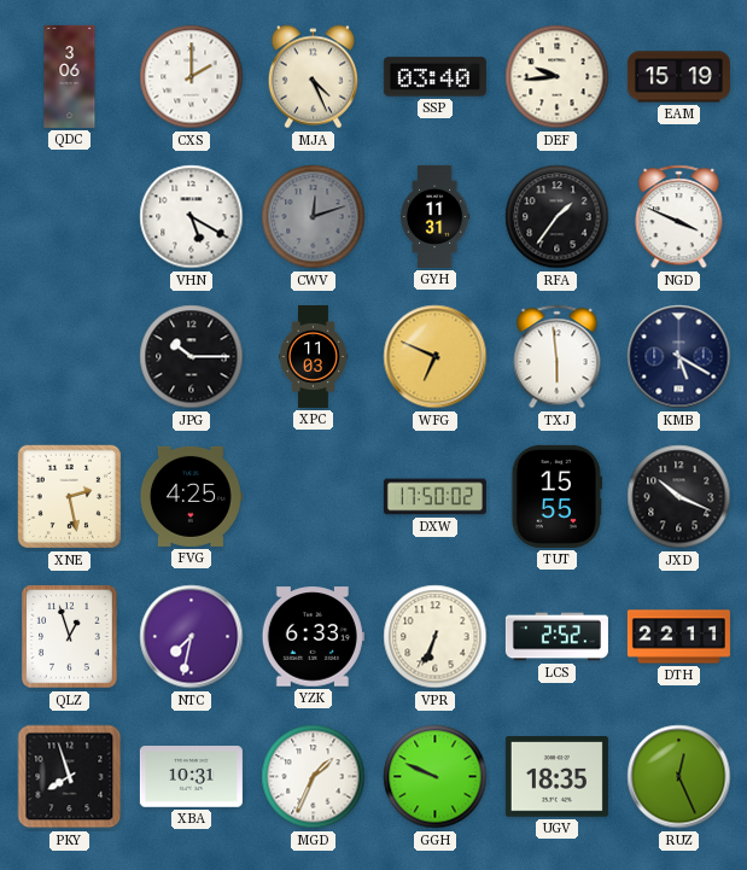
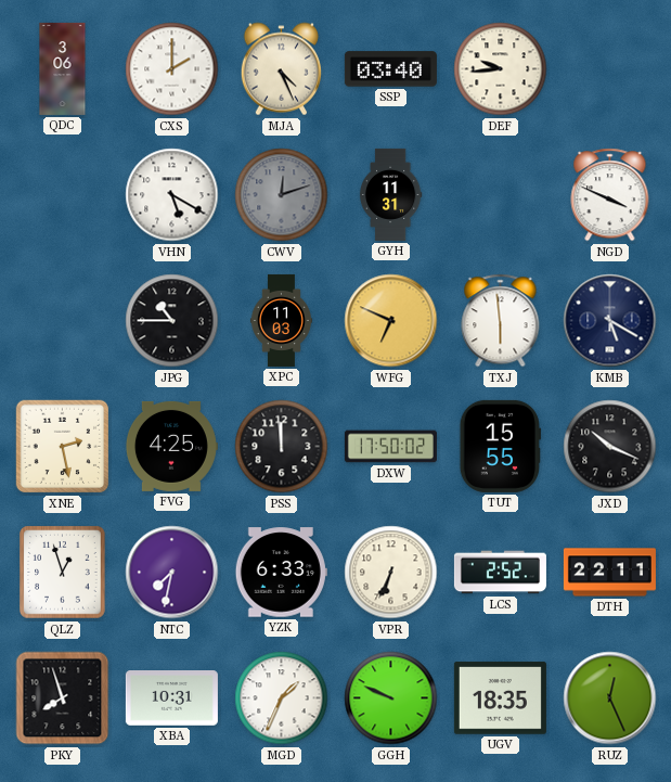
EAM: 15:19 -> none (678, 77)
RFA: 1:36 -> none (558, 217)
JPG: 10:15 -> 10:45 (172, 321)
PSS: none -> 11:59 (282, 447)
